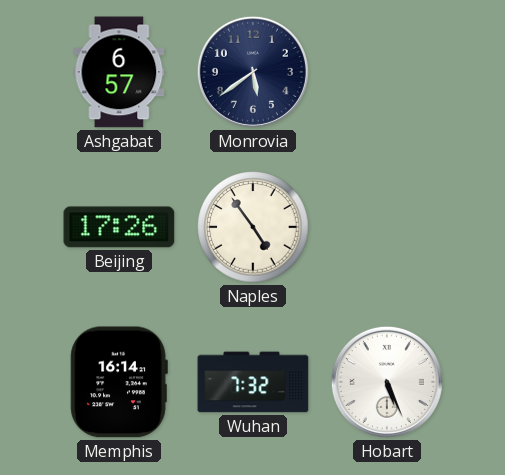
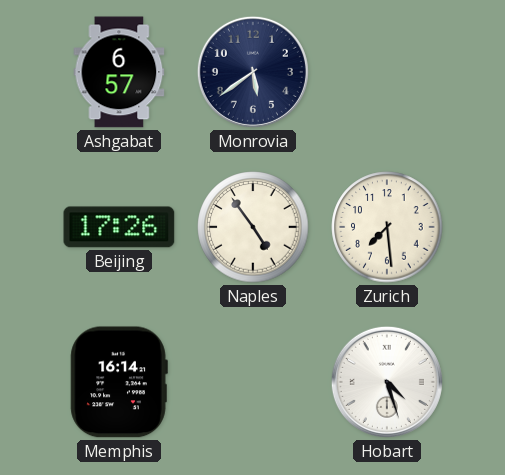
Zurich: none -> 7:29 (387, 227)
Wuhan: 7:32 -> none (253, 382)
Hobart: 5:26 -> 4:27 (387, 382)
